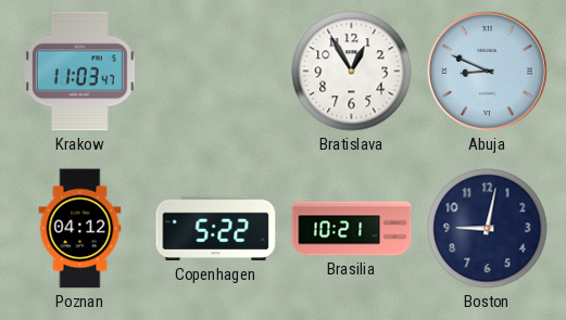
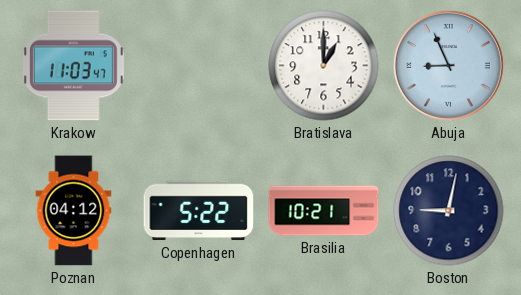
Bratislava: 12:55 -> 1:00 (324, 66)
Abuja: 8:49 -> 8:56 (448, 65)
